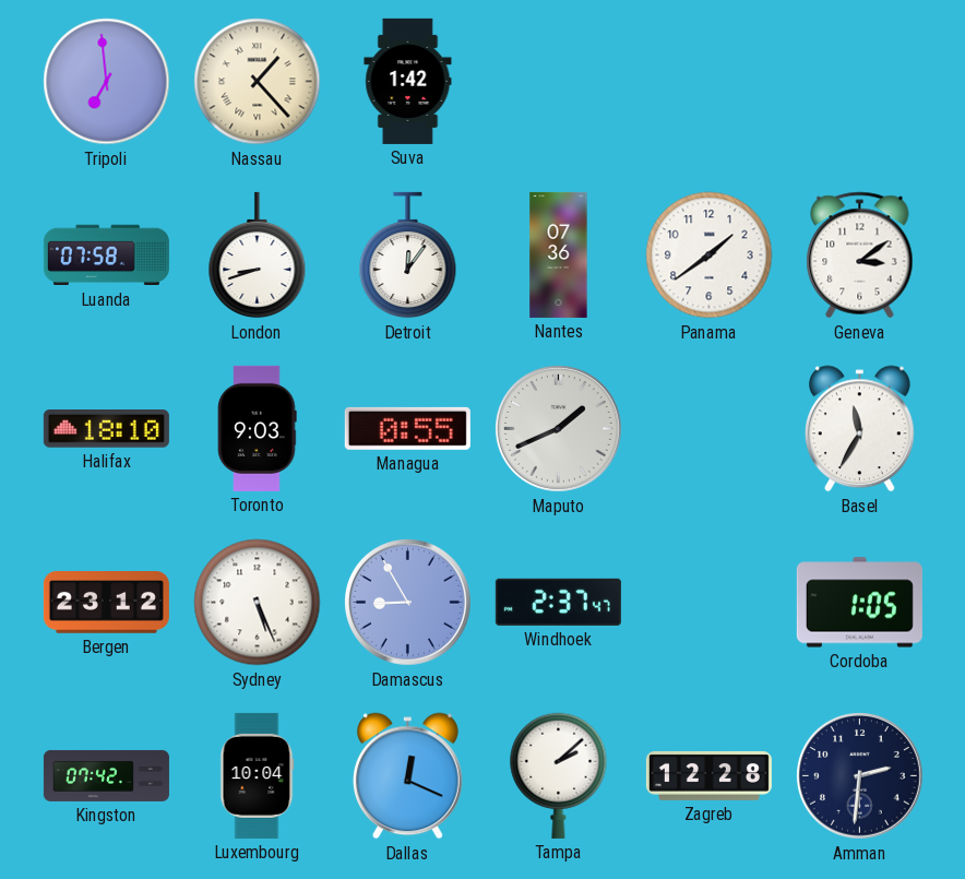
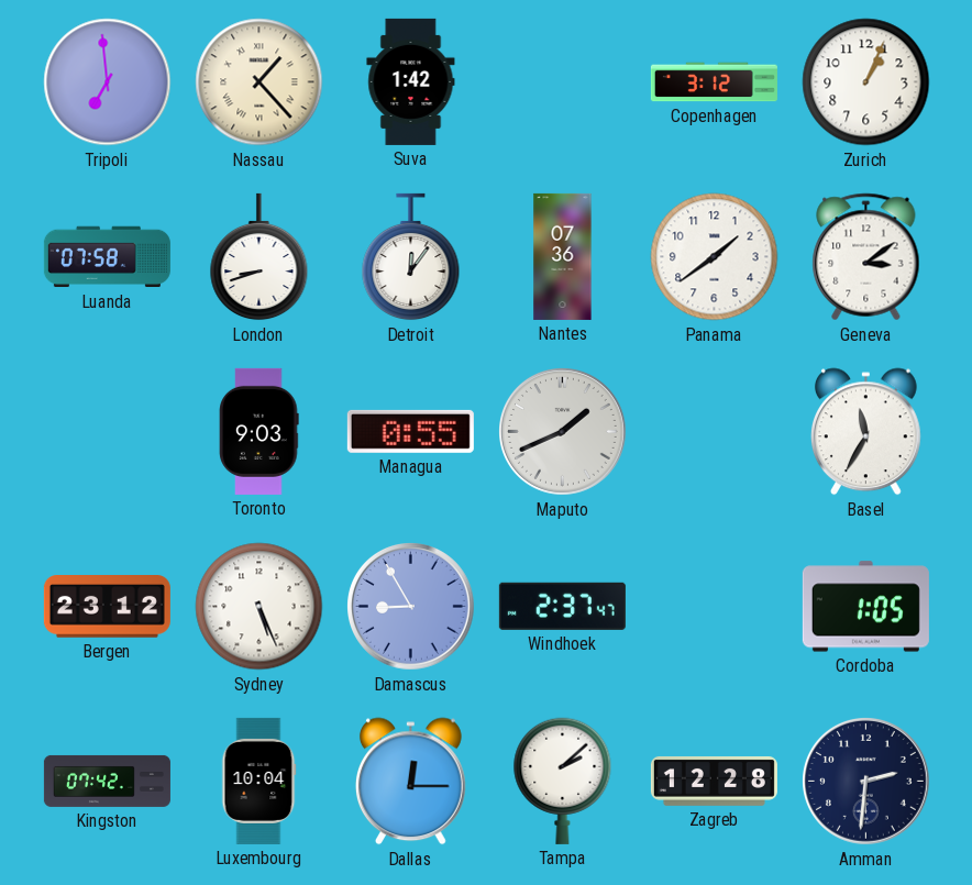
Copenhagen: none -> 3:12 (714, 82)
Zurich: none -> 1:04 (866, 82)
Halifax: 18:10 -> none (106, 429)
Dallas: 12:19 -> 12:15 (411, 782)
